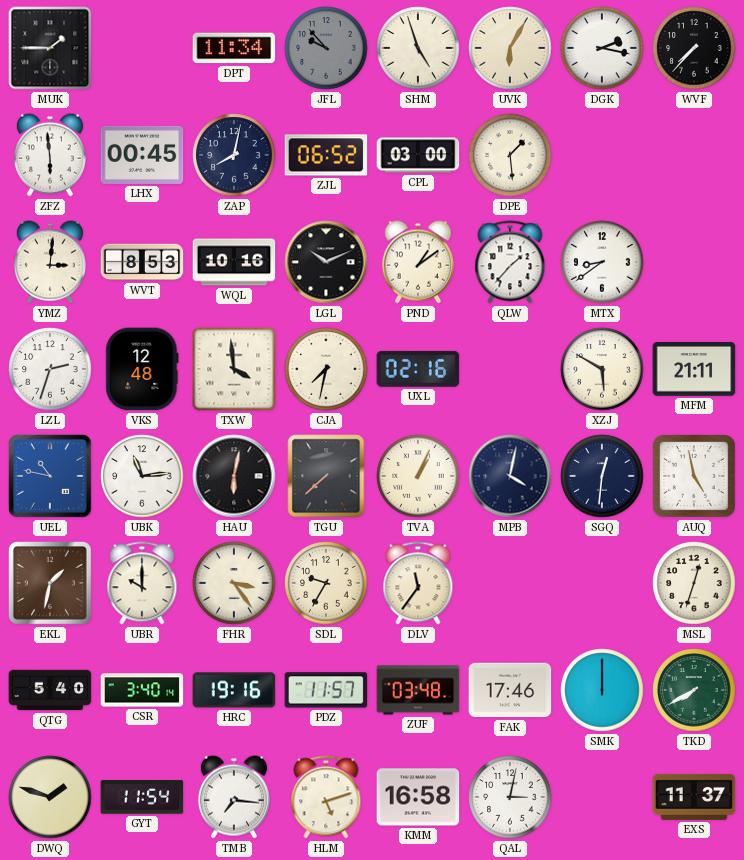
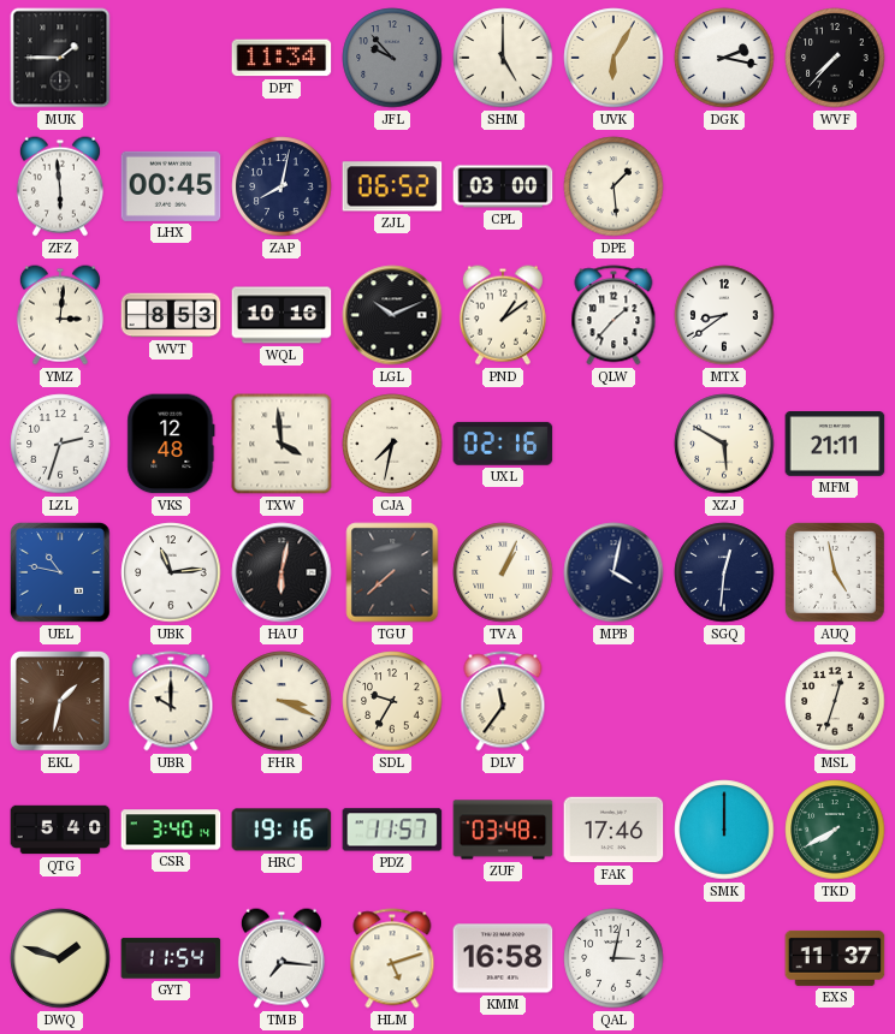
SHM: 4:57 -> 5:00 (503, 58)
FHR: 3:24 -> 3:19 (281, 701)
